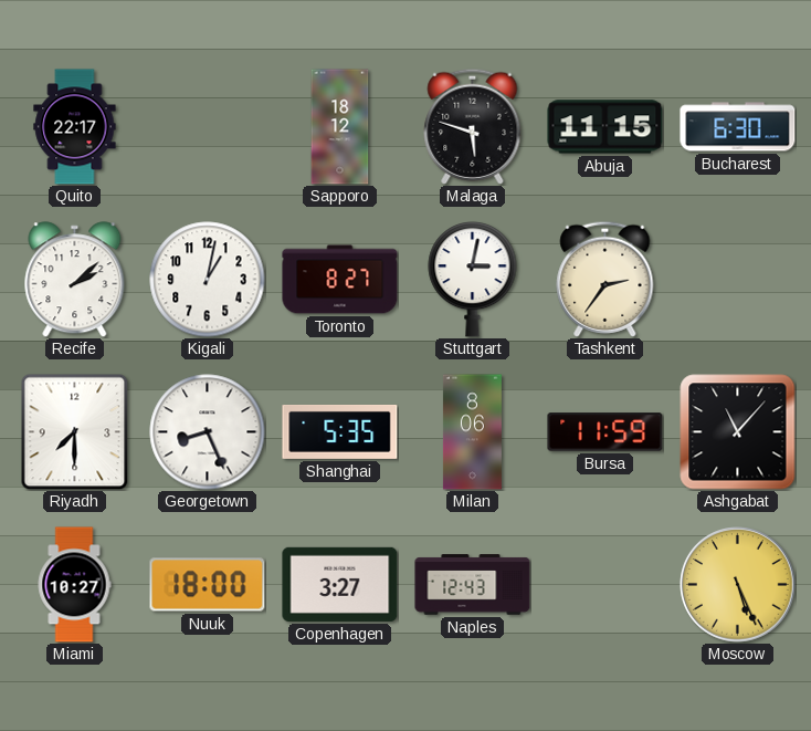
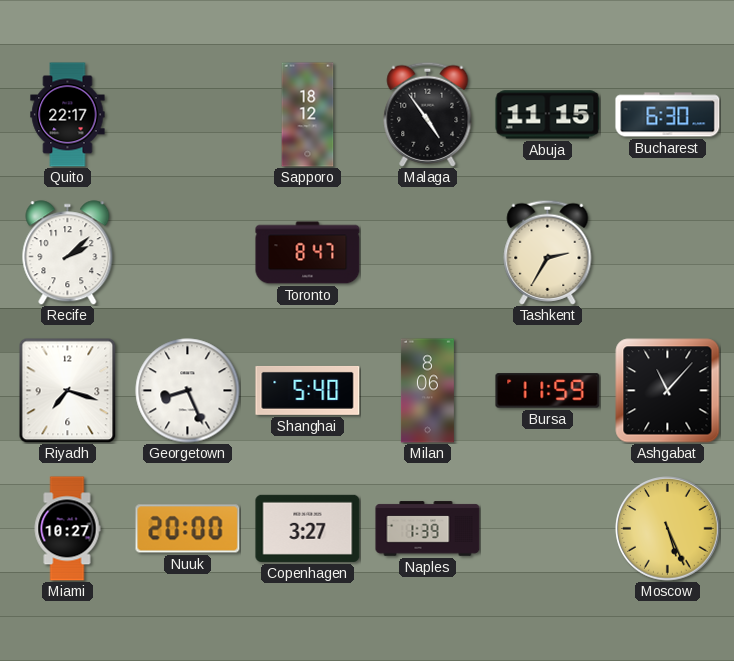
Malaga: 5:48 -> 4:54 (428, 114)
Kigali: 1:02 -> none (208, 280)
Toronto: 8:27 -> 8:47 (308, 253)
Stuttgart: 3:02 -> none (473, 280)
Tashkent: 2:36 -> 2:35 (548, 252)
Riyadh: 7:30 -> 7:18 (68, 390)
Shanghai: 5:35 -> 5:40 (308, 390)
Nuuk: 18:00 -> 20:00 (188, 529)
Naples: 12:43 -> 1:39 (428, 529)
